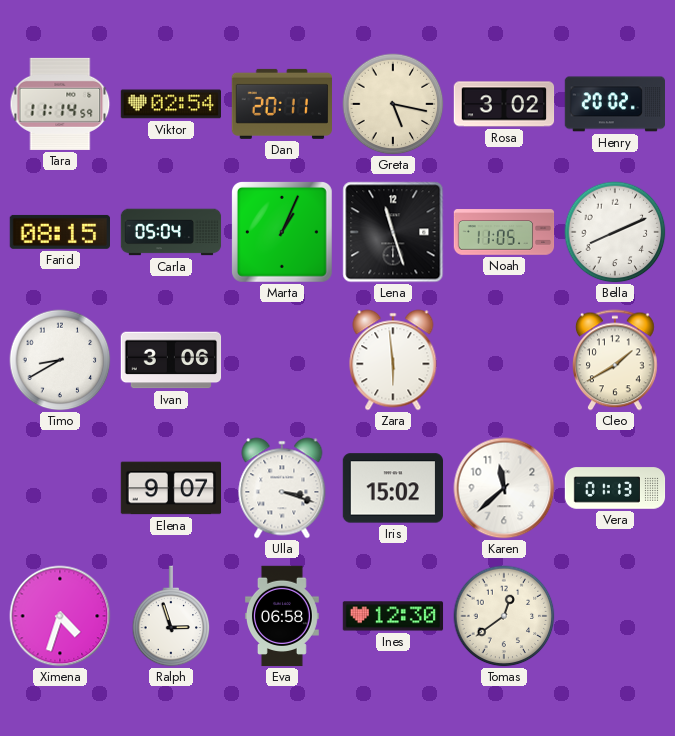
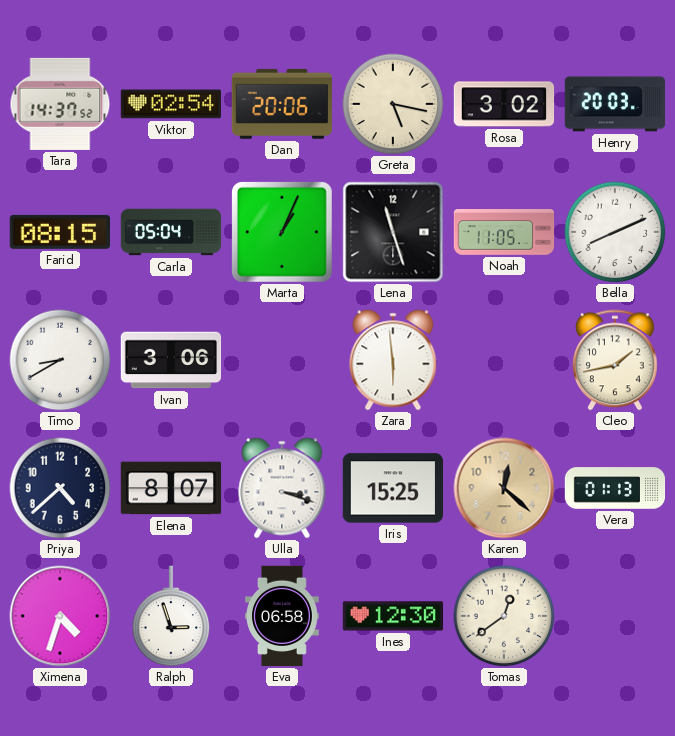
Tara: 11:14 -> 14:37 (60, 104)
Dan: 20:11 -> 20:06 (281, 104)
Henry: 20:02 -> 20:03 (614, 104)
Cleo: 1:40 -> 1:43 (616, 360)
Priya: none -> 4:38 (60, 488)
Elena: 9:07 -> 8:07 (171, 488)
Iris: 15:02 -> 15:25 (392, 488)
Karen: 11:38 -> 12:22 (504, 488)
Karen dial: white -> champagne (504, 488)
